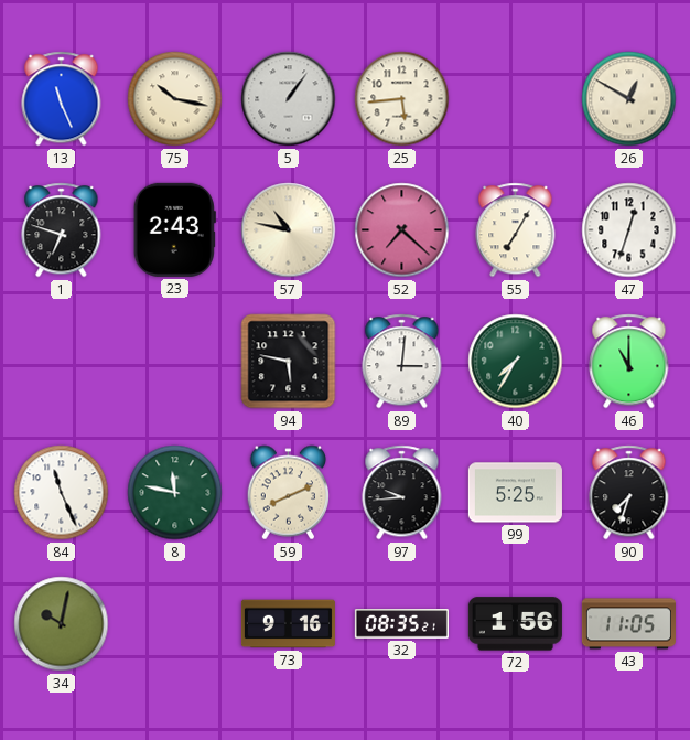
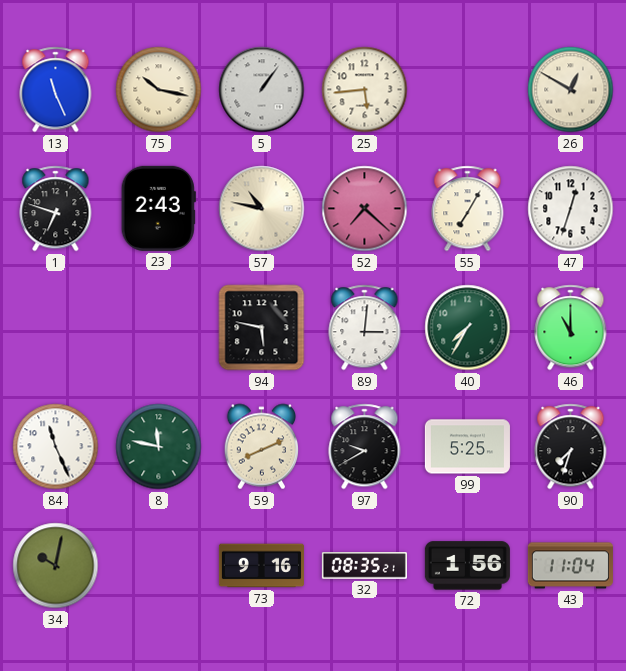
97: 9:44 -> 9:40 (365, 447)
43: 11:05 -> 11:04 (570, 566)
